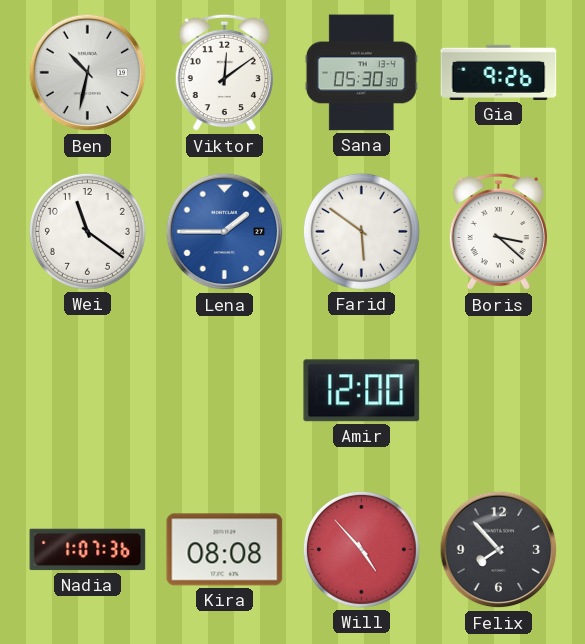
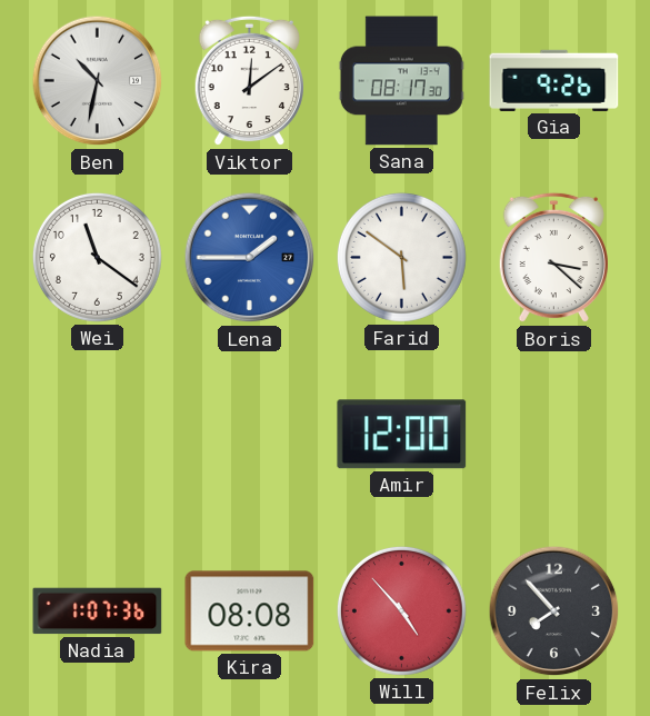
Sana: 05:30 -> 08:17 (401, 81)
